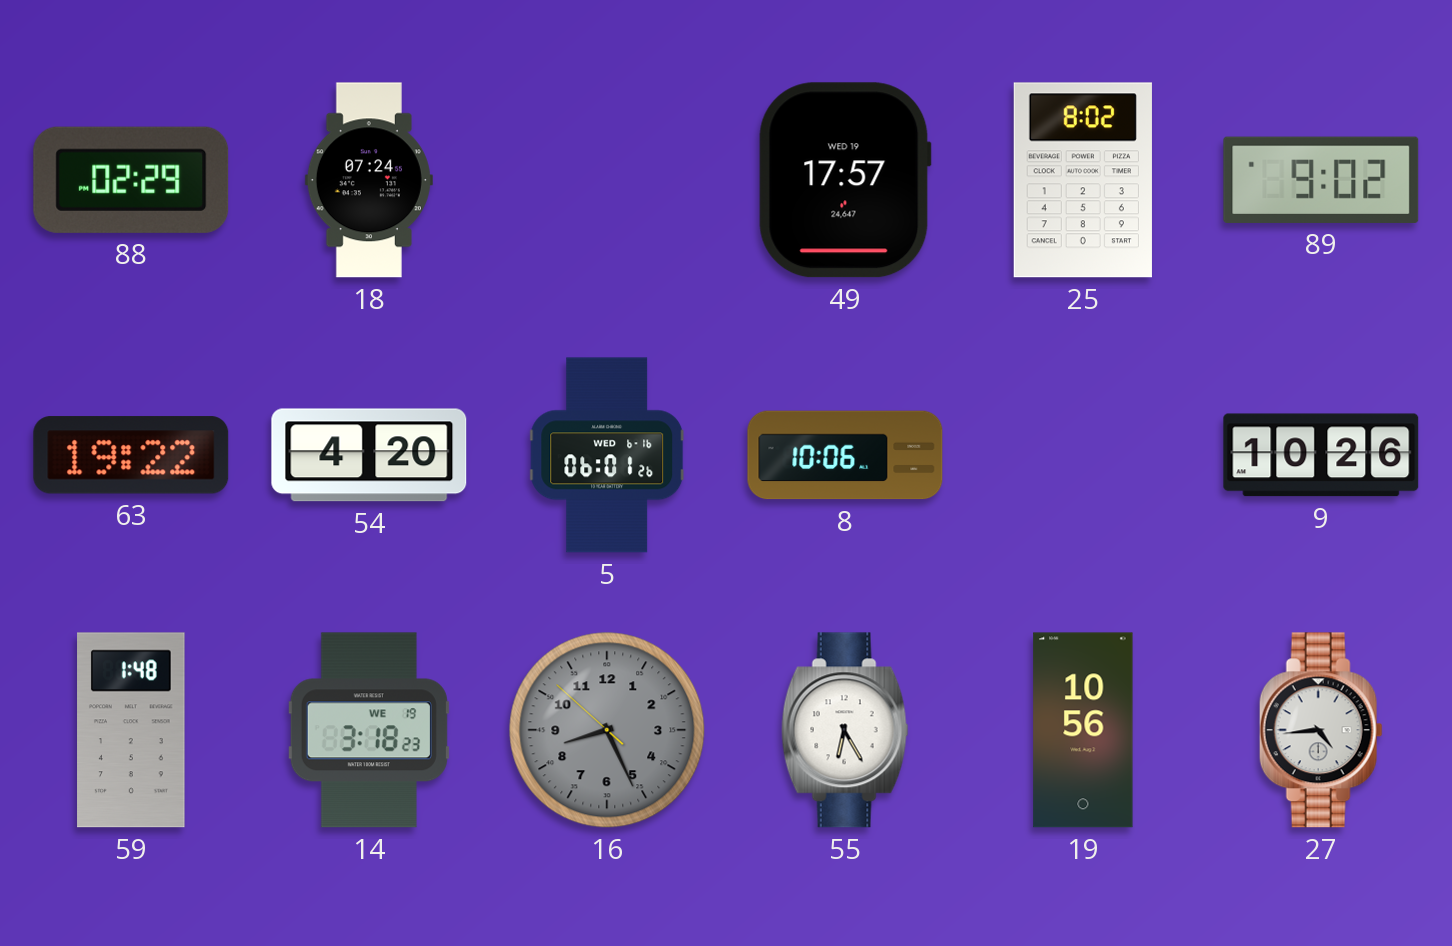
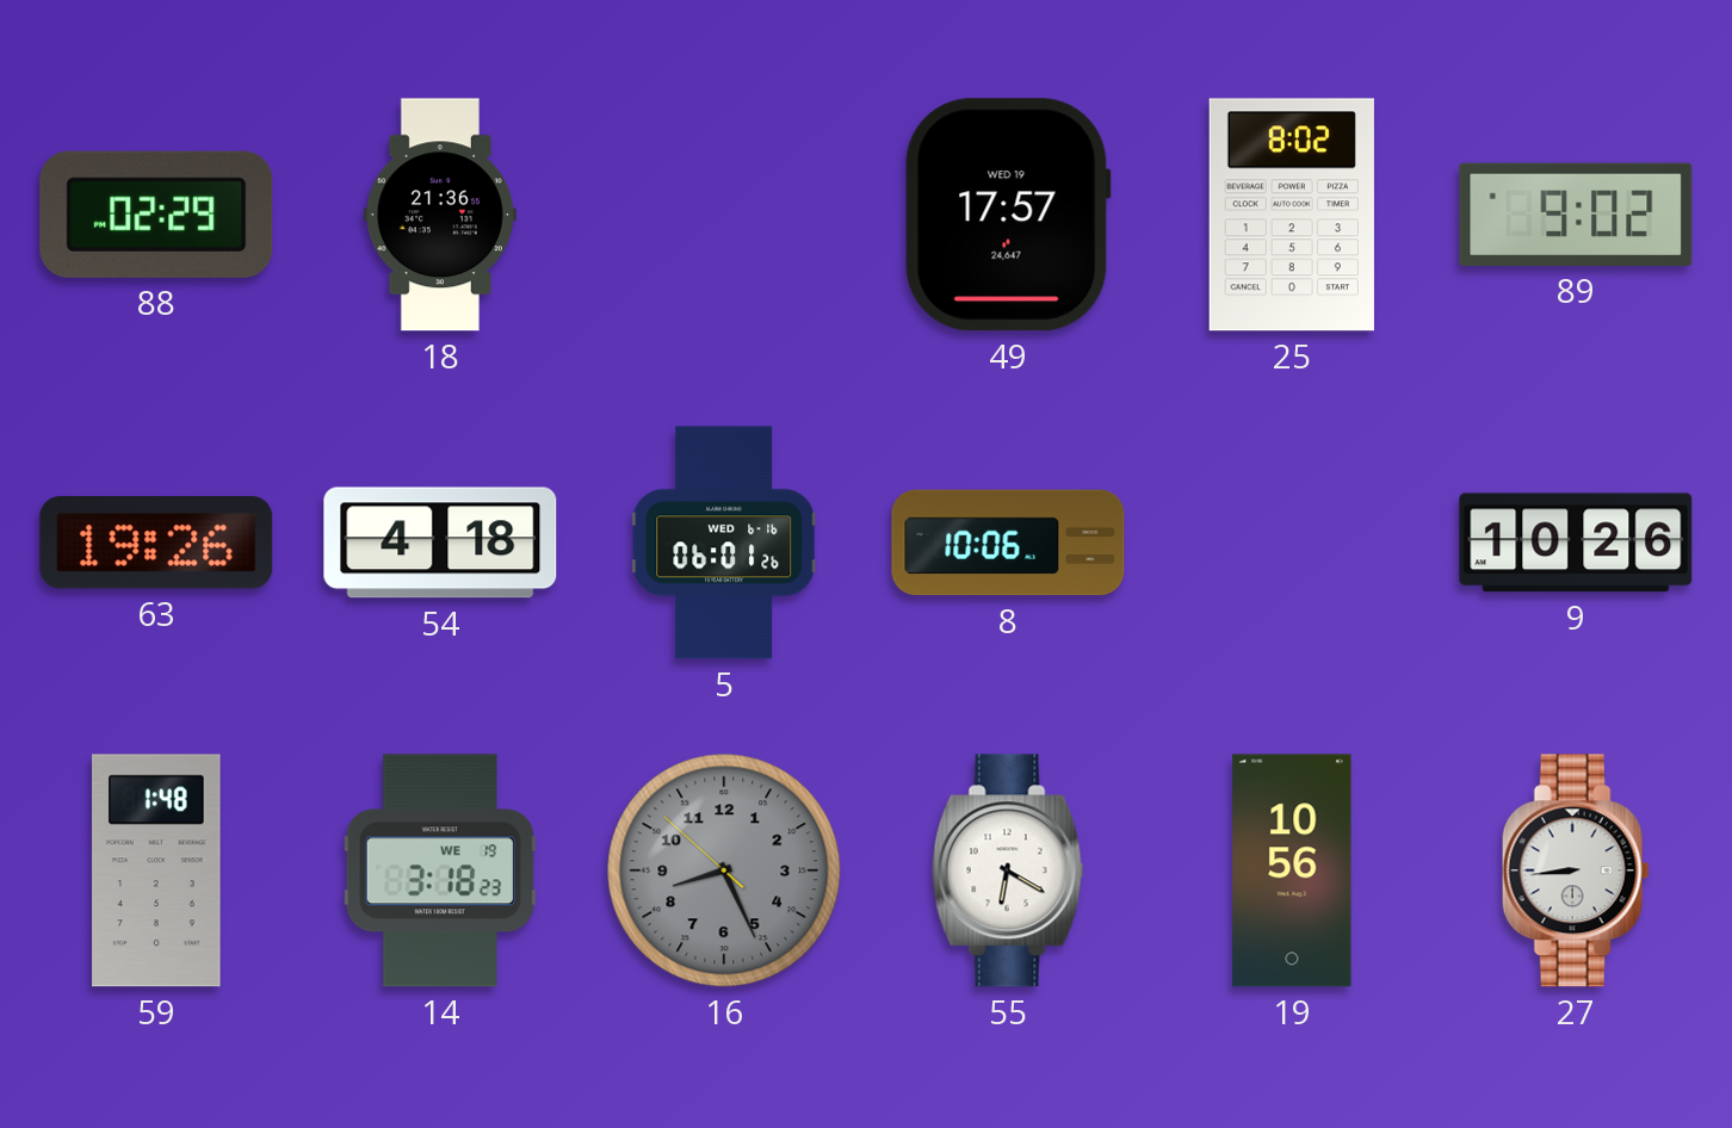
18: 07:24 -> 21:36 (440, 215)
63: 19:22 -> 19:26 (156, 543)
54: 4:20 -> 4:18 (440, 543)
55: 6:25 -> 6:20 (1008, 870)
27: 4:44 -> 8:44 (1576, 870)
